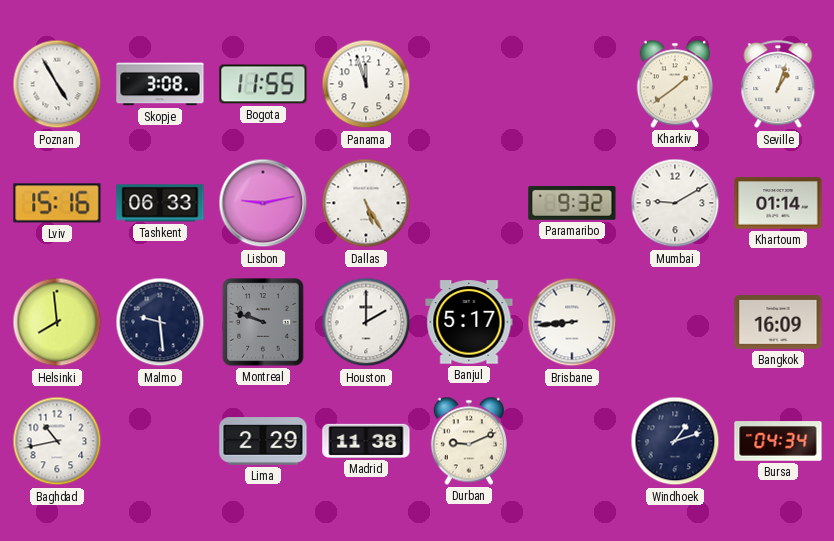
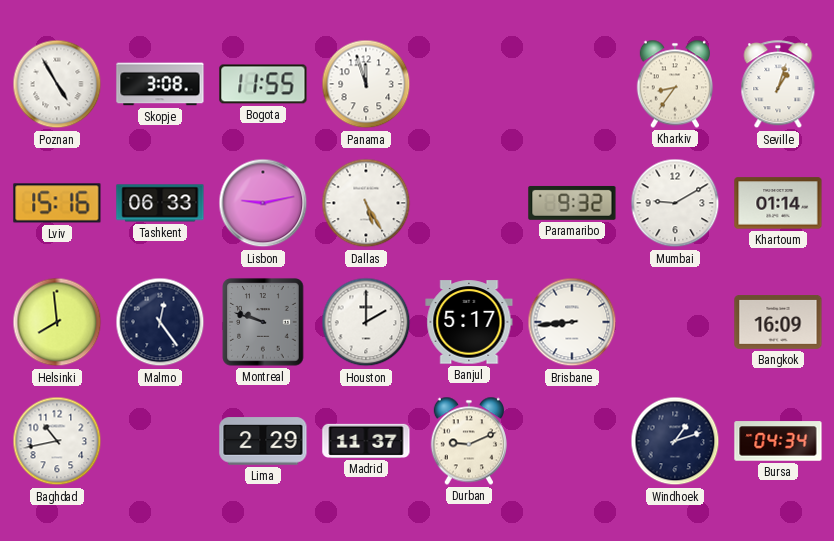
Kharkiv: 1:39 -> 8:36 (674, 84)
Malmo: 9:29 -> 12:24 (160, 322)
Madrid: 11:38 -> 11:37 (366, 441)
